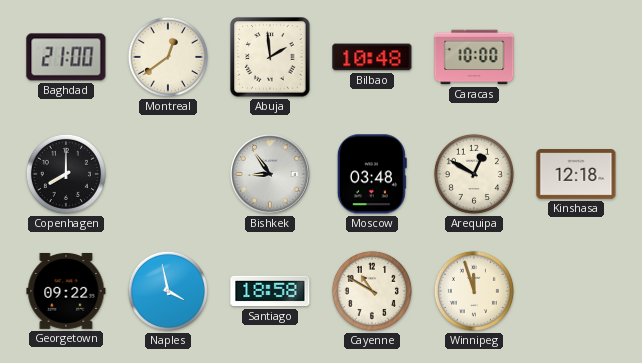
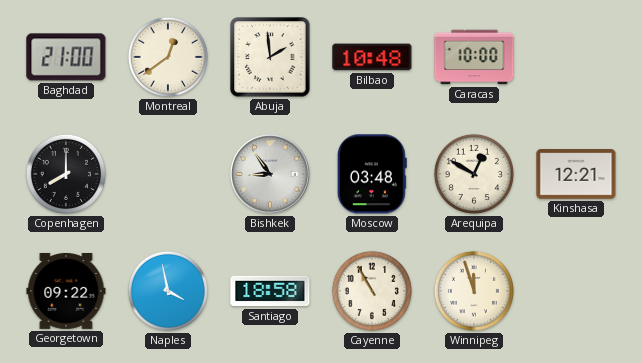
Kinshasa: 12:18 -> 12:21 (576, 174)
Cayenne: 10:50 -> 10:55 (372, 291)
